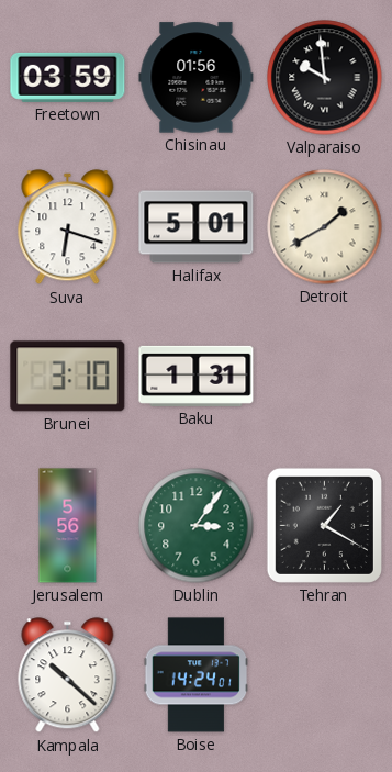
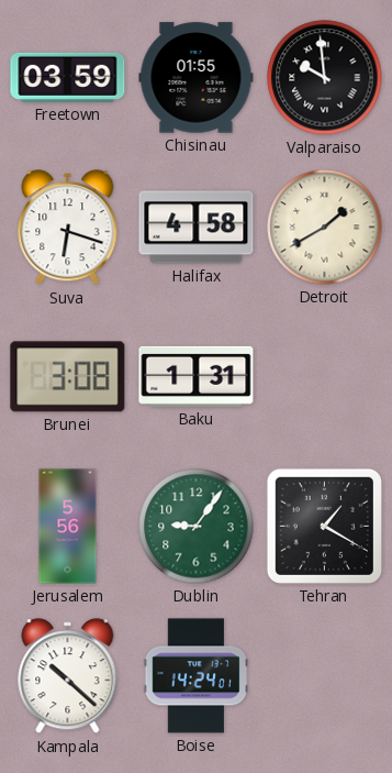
Chisinau: 01:56 -> 01:55 (197, 78)
Halifax: 5:01 -> 4:58 (197, 228)
Brunei: 3:10 -> 3:08 (68, 377)
Dublin: 3:06 -> 9:06 (197, 527)
